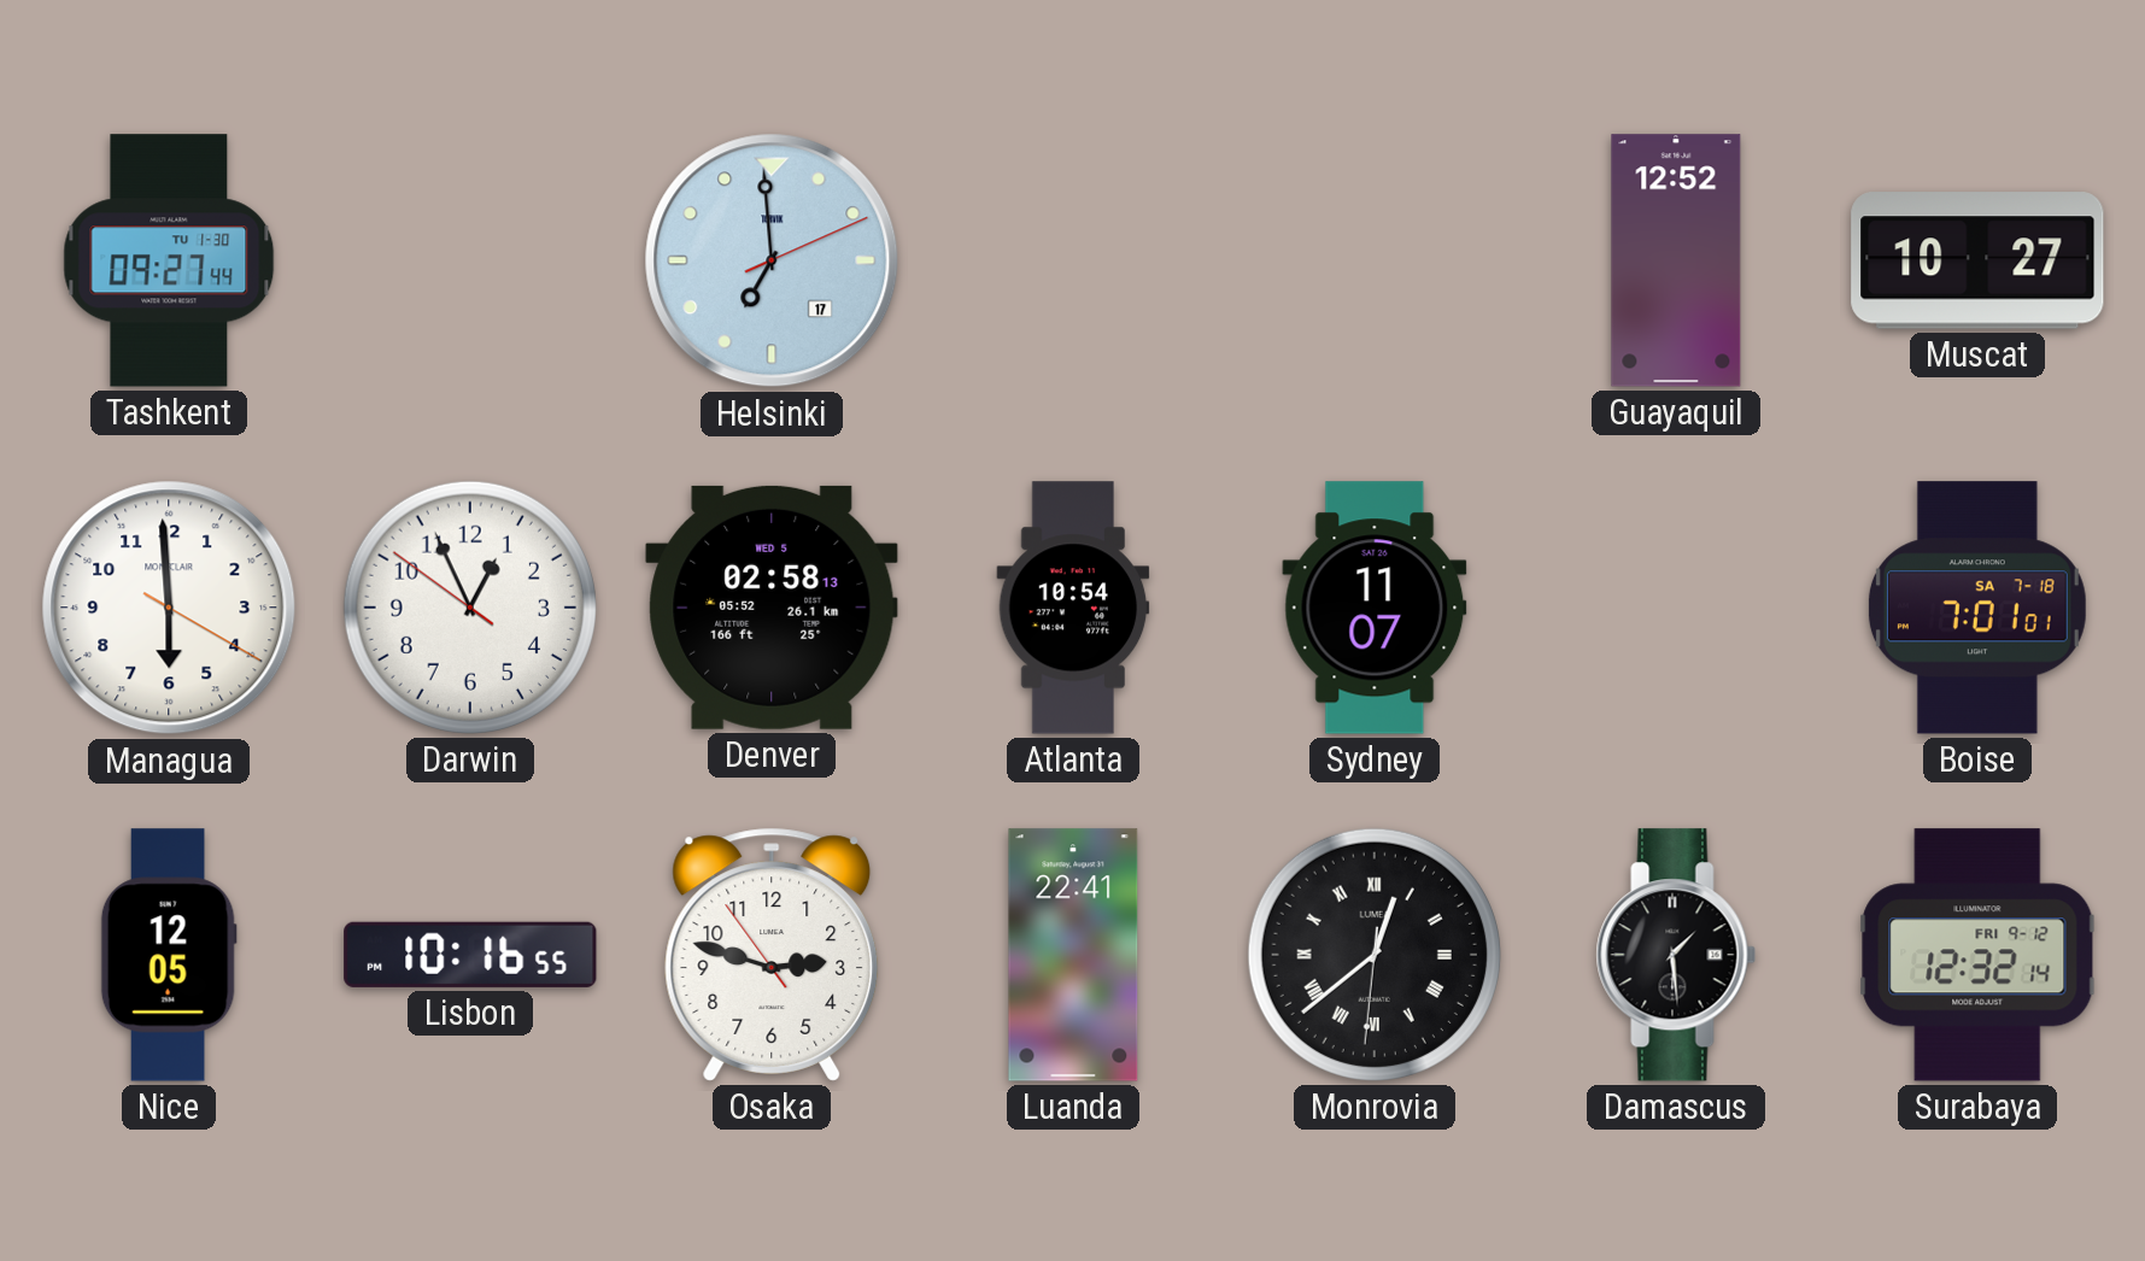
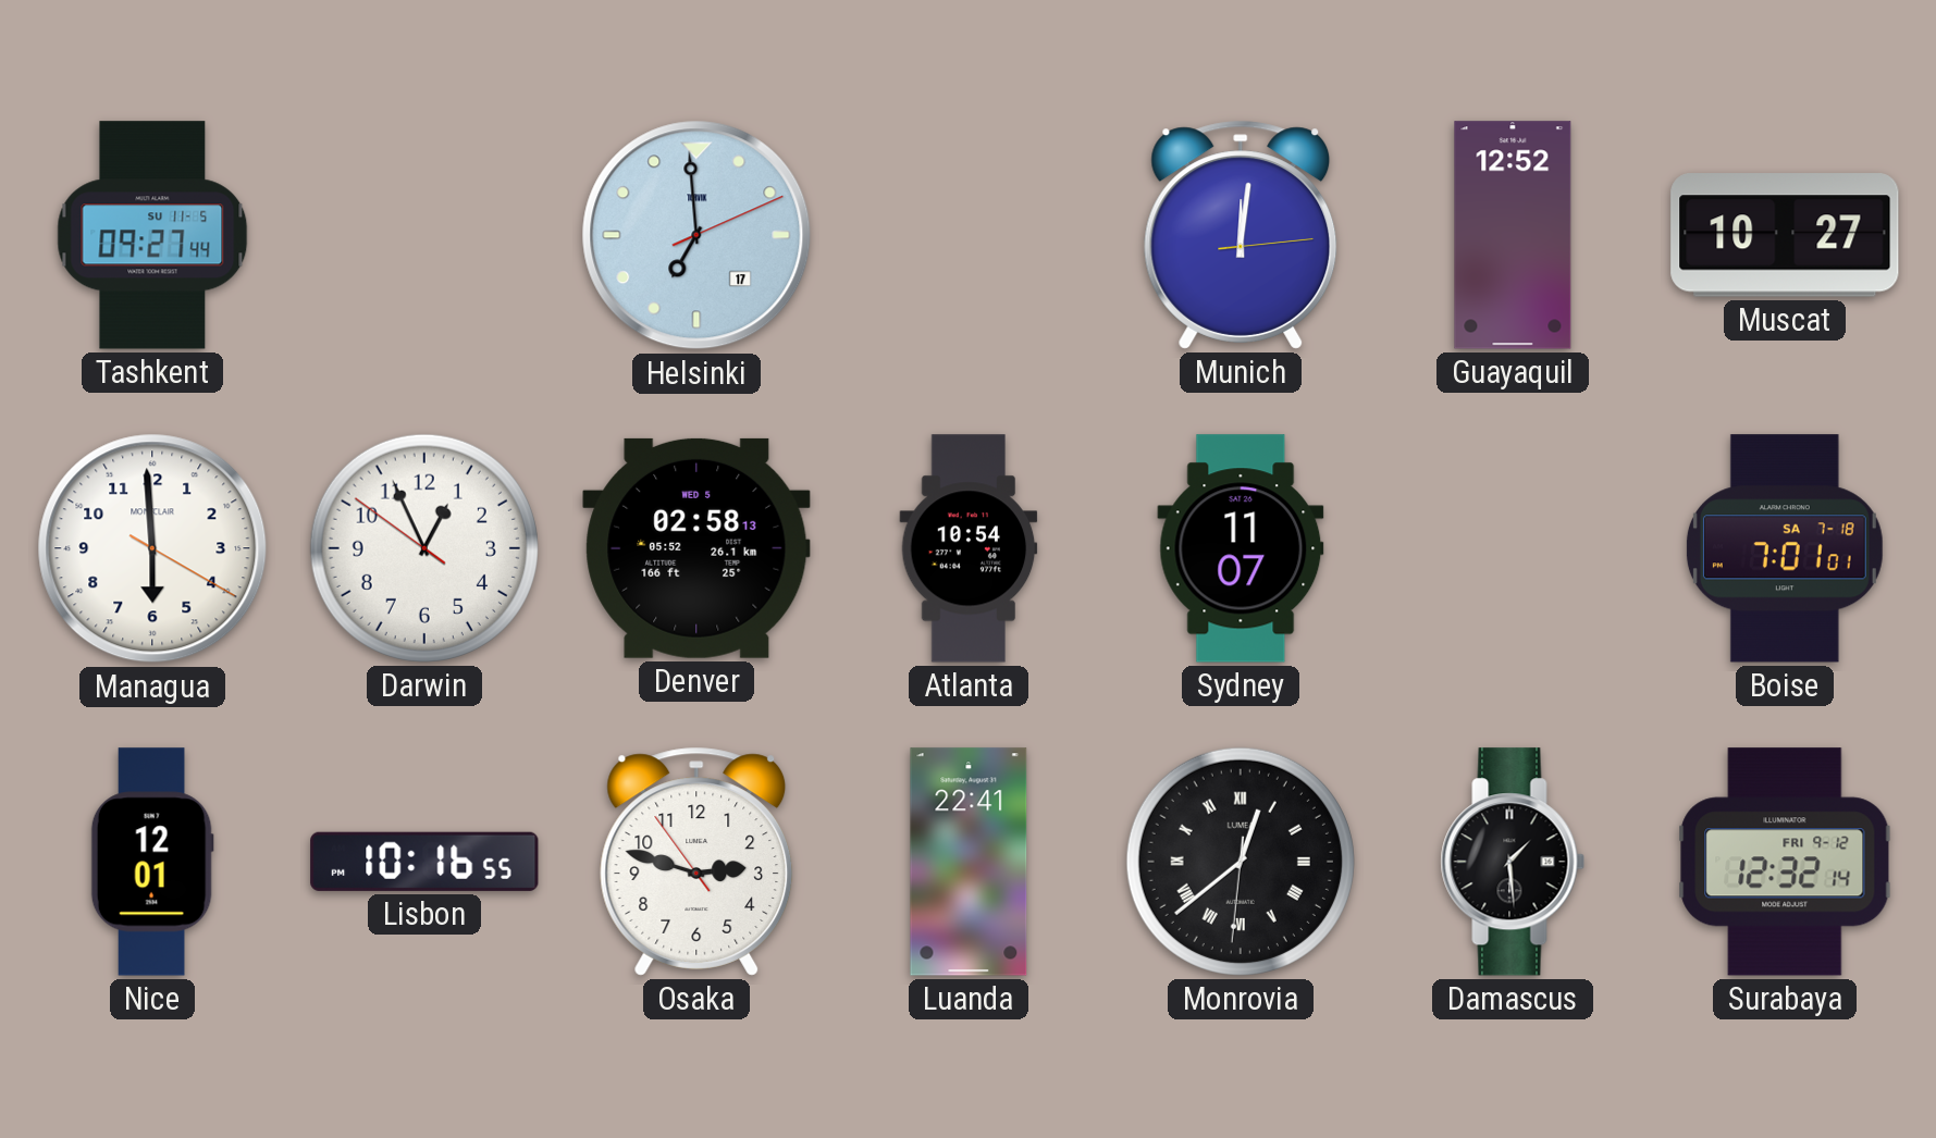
Tashkent date: TU 1-30 -> SU 11-5 (152, 235)
Munich: none -> 12:01 (1241, 235)
Nice: 12:05 -> 12:01 (152, 862)
